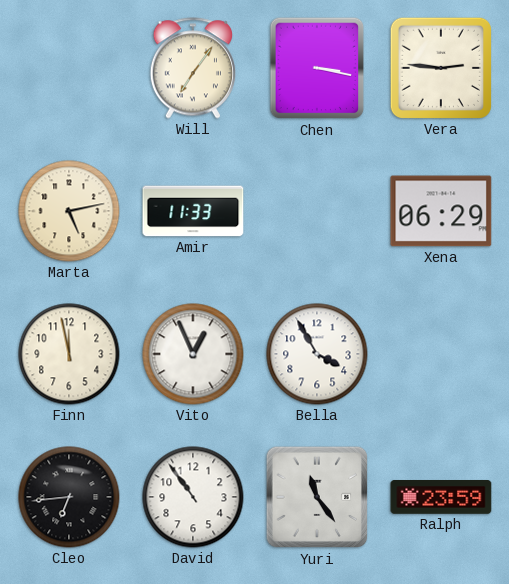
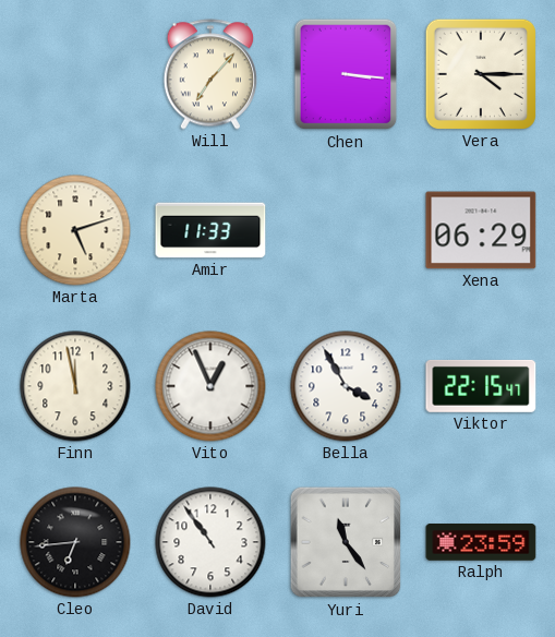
Will: 7:06 -> 7:07 (209, 74)
Chen: 3:17 -> 3:16 (346, 74)
Vera: 2:46 -> 4:15 (481, 74)
Marta: 5:13 -> 5:12 (75, 230)
Viktor: none -> 22:15 (481, 386)
